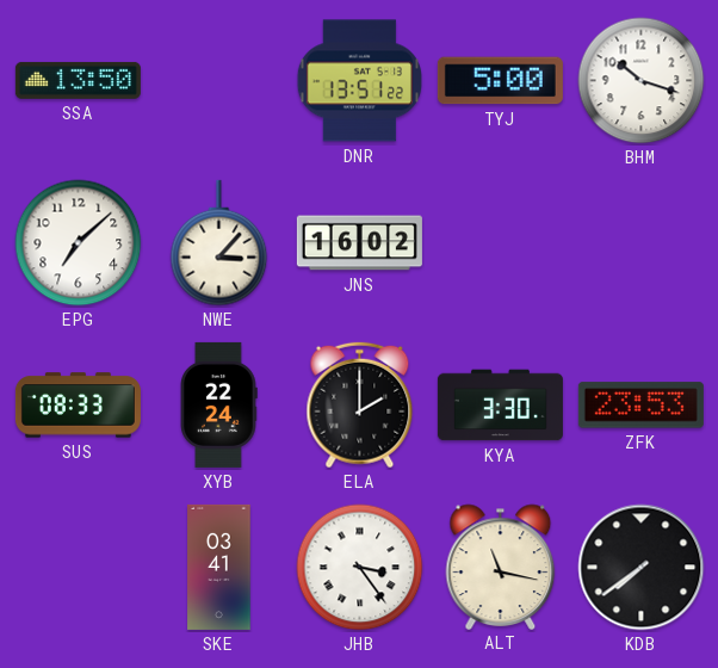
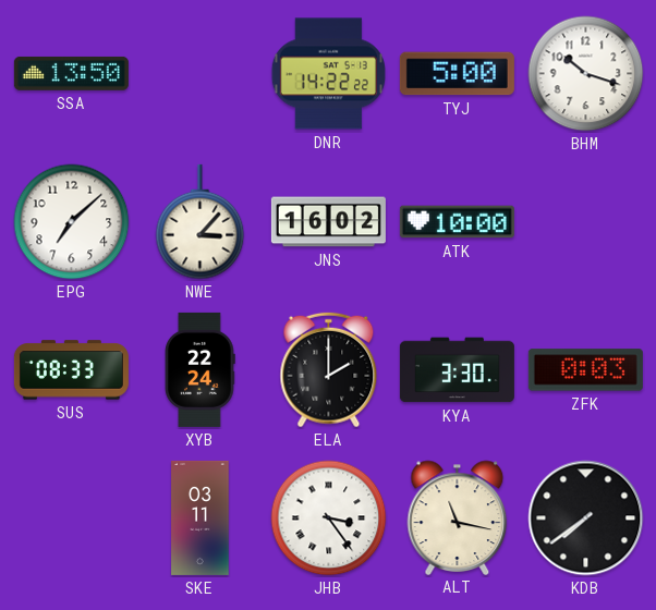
DNR: 13:51 -> 14:22 (328, 74)
ATK: none -> 10:00 (457, 222)
ZFK: 23:53 -> 0:03 (585, 370)
SKE: 03:41 -> 03:11 (201, 517)
